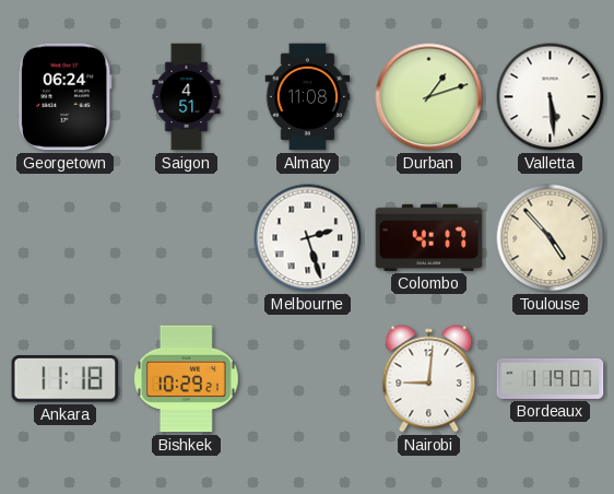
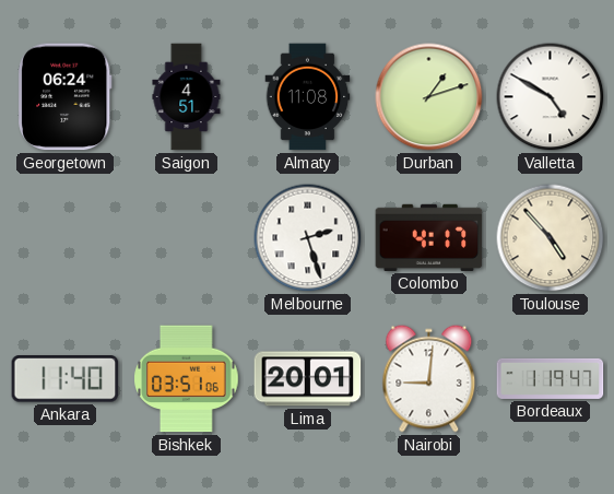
Valletta: 5:29 -> 4:50 (551, 97)
Ankara: 11:18 -> 11:40 (66, 379)
Bishkek: 10:29 -> 03:51 (187, 379)
Lima: none -> 20:01 (308, 379)
Bordeaux: 1:19:07 -> 1:19:47 (551, 378)
